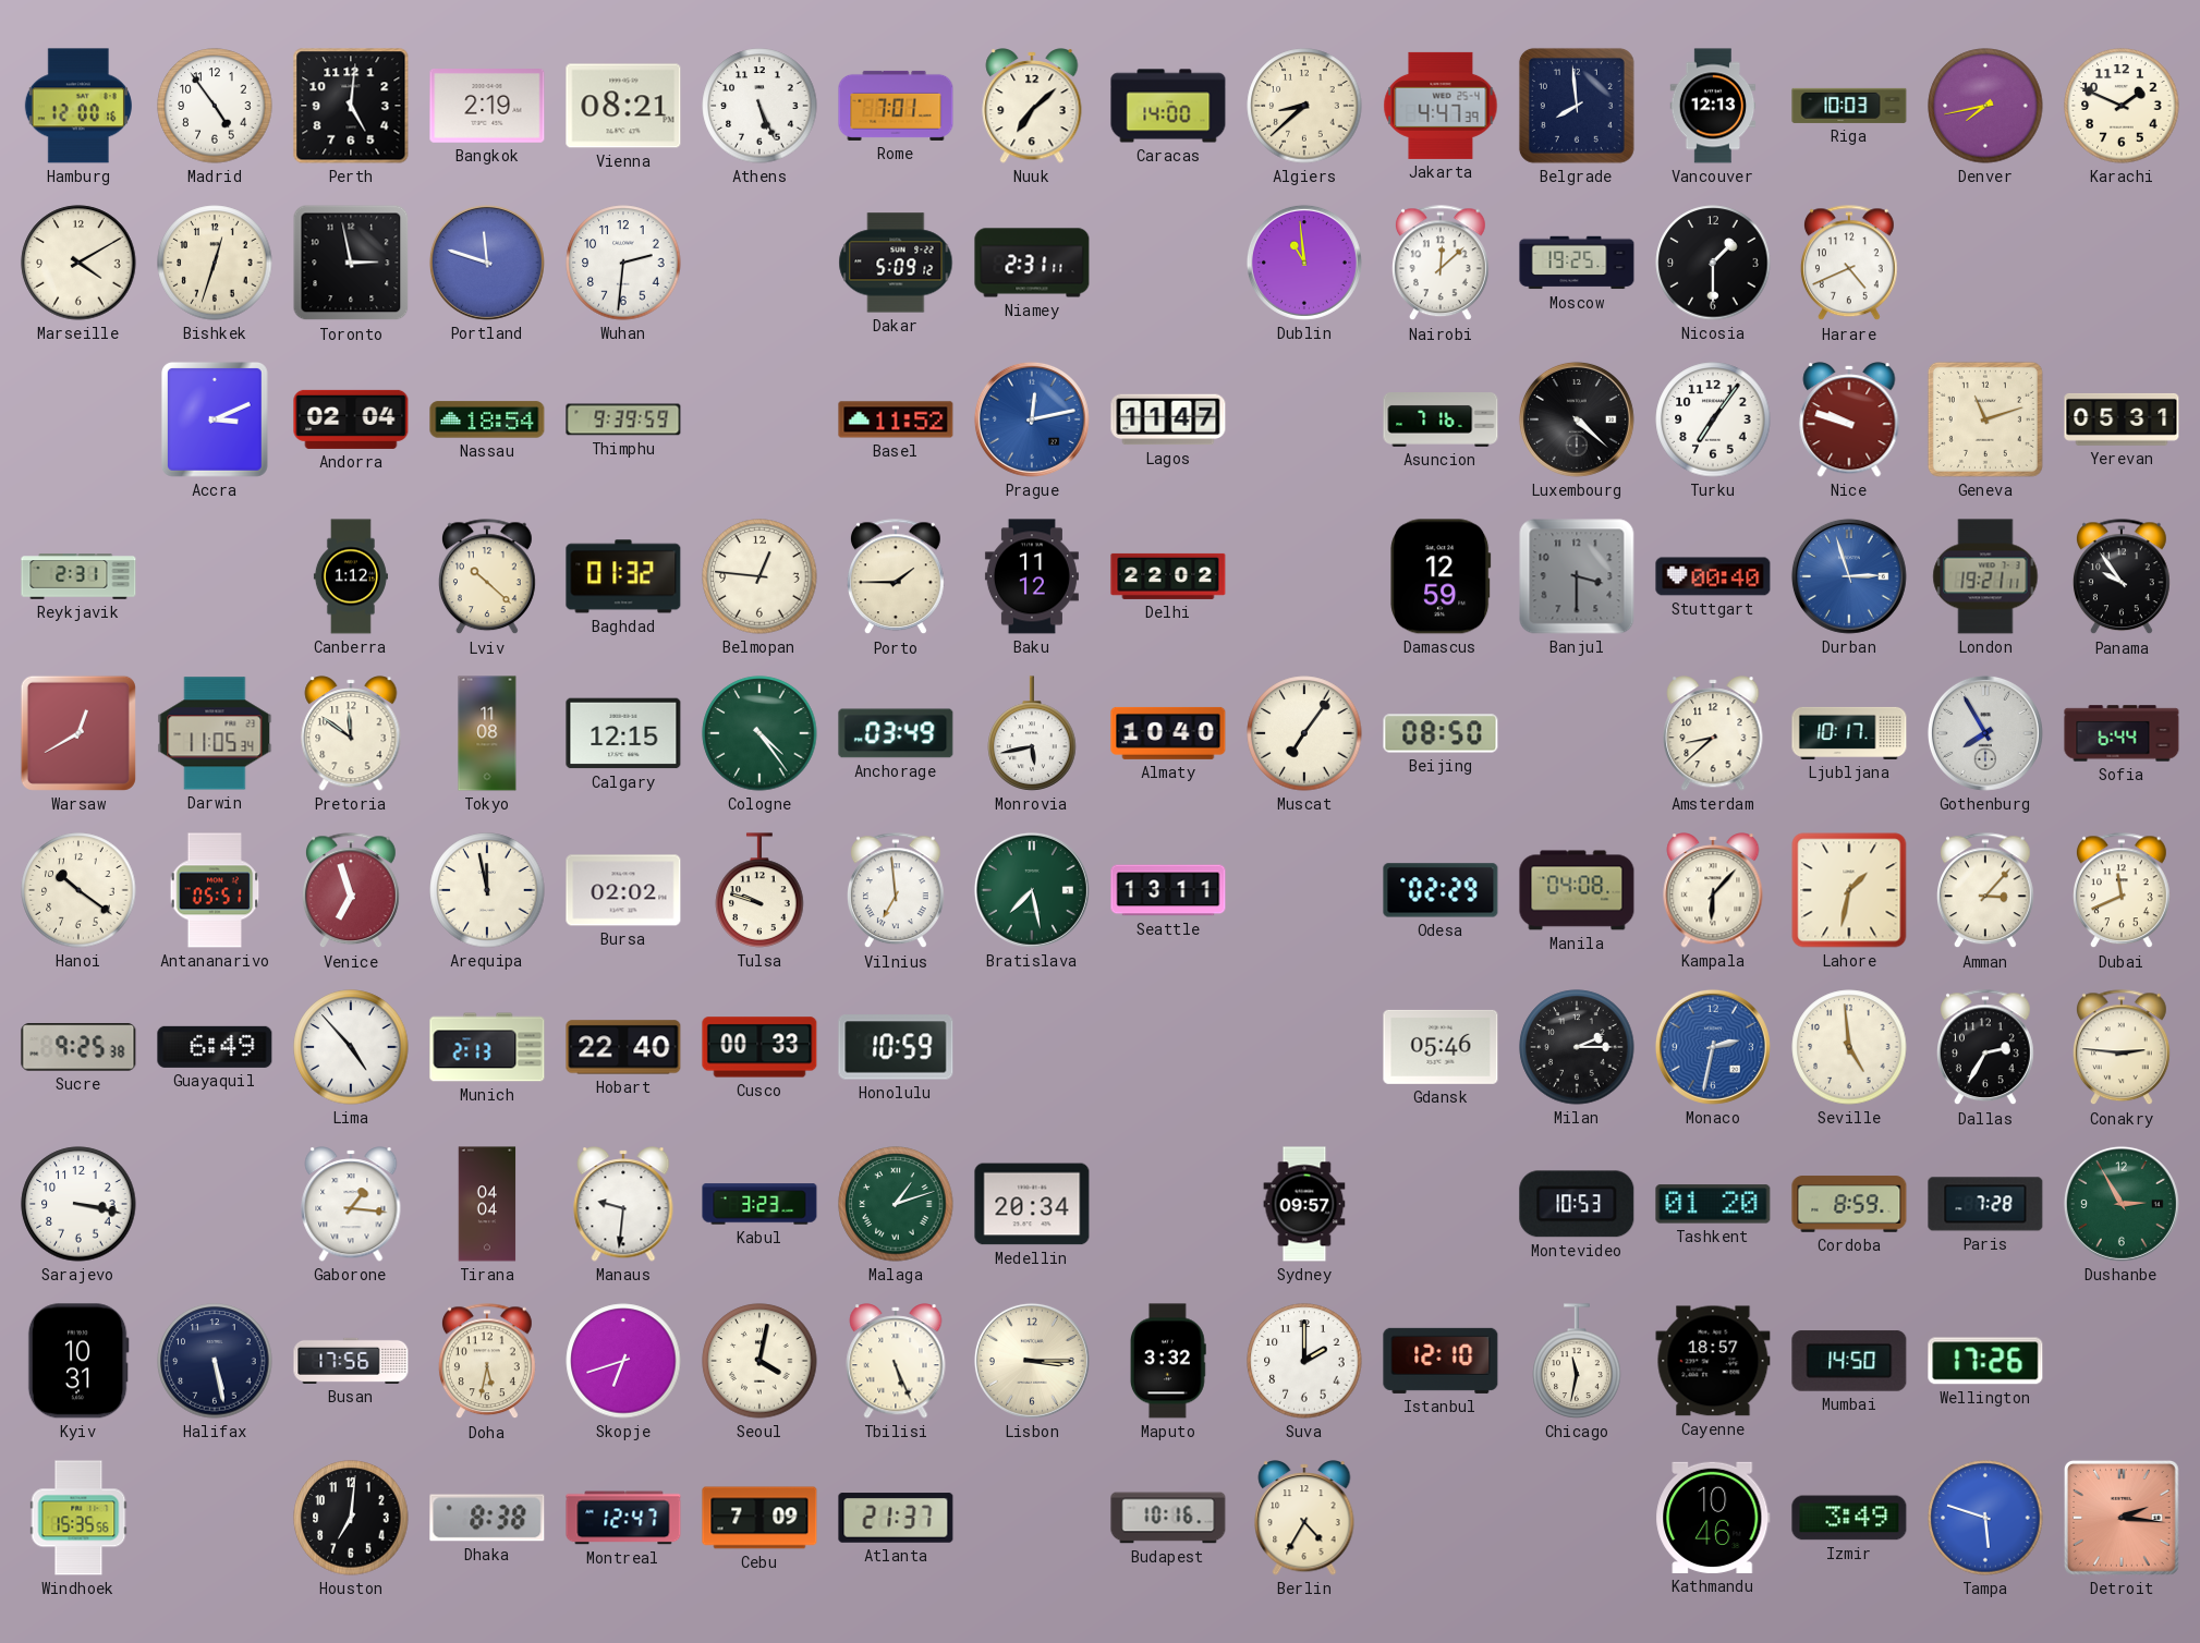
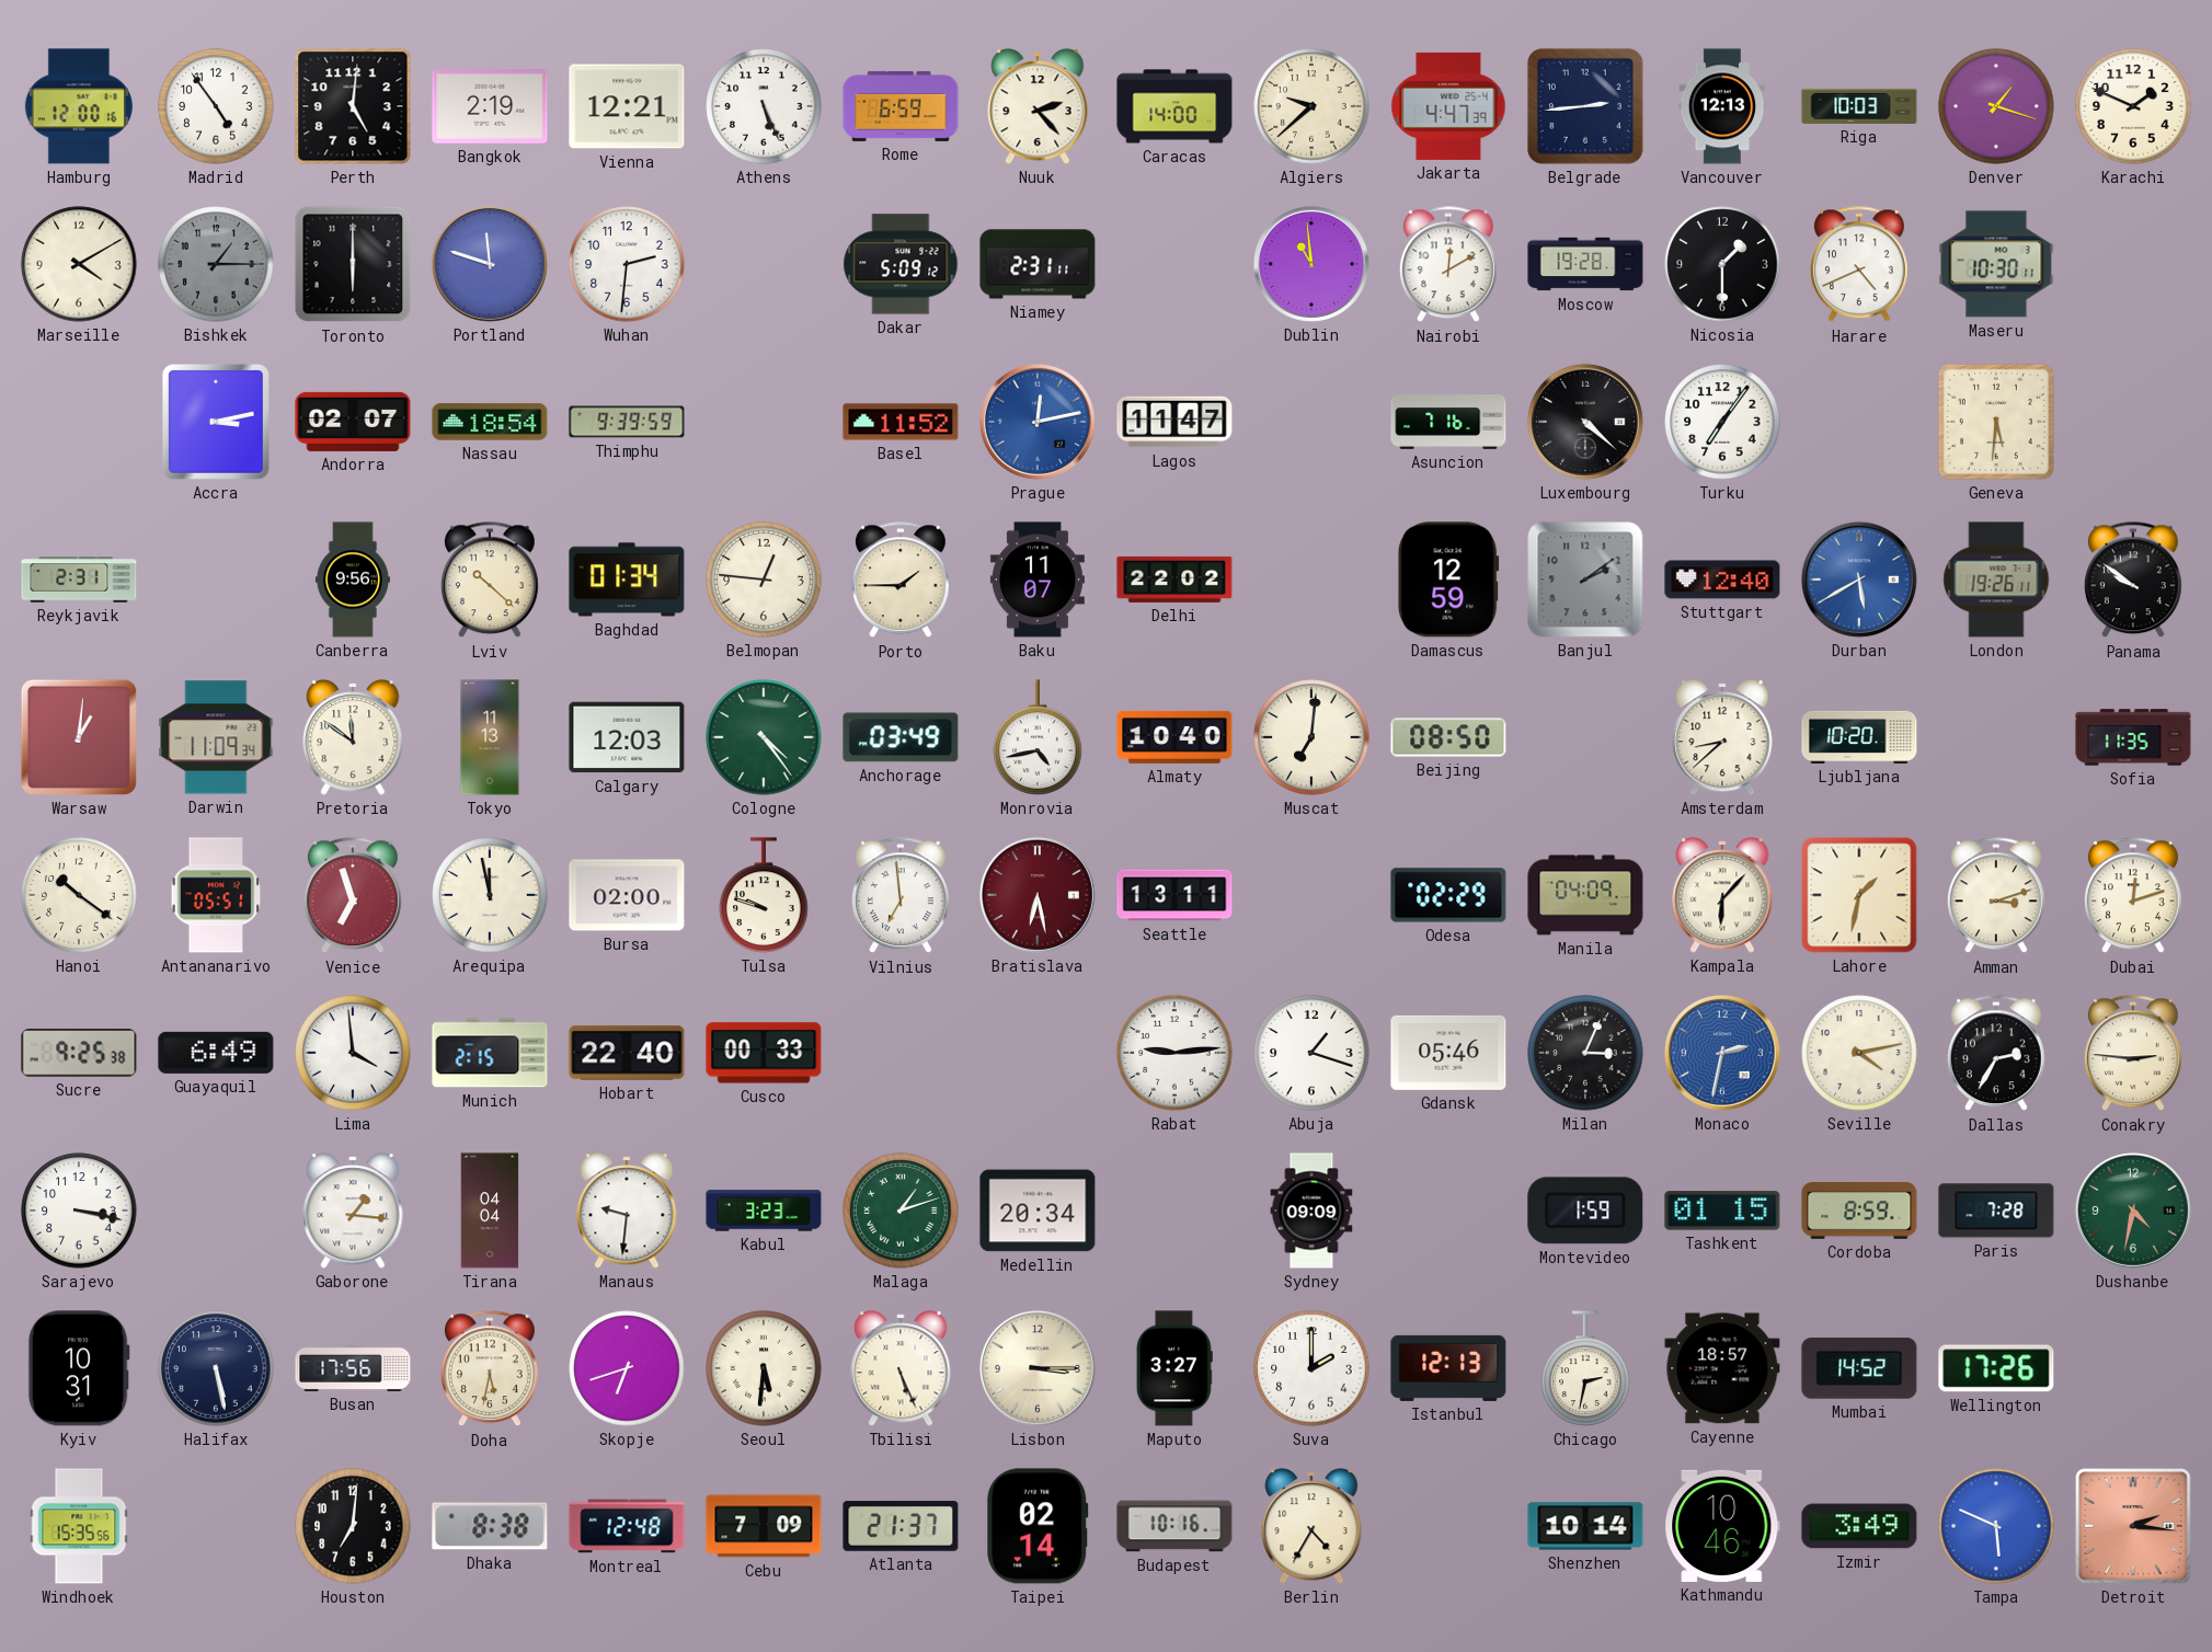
Vienna: 08:21 -> 12:21 (627, 106)
Rome: 7:01 -> 6:59 (901, 106)
Nuuk: 7:08 -> 2:23 (1038, 106)
Algiers: 8:38 -> 9:38 (1311, 106)
Belgrade: 7:59 -> 2:44 (1585, 106)
Denver: 7:43 -> 1:18 (1996, 106)
Bishkek: 12:33 -> 1:15 (216, 264)
Bishkek dial: cream -> grey (216, 264)
Toronto: 2:58 -> 6:00 (353, 264)
Nairobi: 12:08 -> 12:10 (1448, 265)
Moscow: 19:25 -> 19:28 (1585, 264)
Maseru: none -> 10:30 (1996, 264)
Accra: 3:11 -> 3:13 (216, 422)
Andorra: 02:04 -> 02:07 (353, 422)
Nice: 9:48 -> none (1849, 419)
Geneva: 11:12 -> 5:31 (1996, 422)
Yerevan: 05:31 -> none (2122, 419)
Canberra: 1:12 -> 9:56 (353, 580)
Baghdad: 01:32 -> 01:34 (627, 580)
Baku: 11:12 -> 11:07 (1038, 580)
Banjul: 3:30 -> 2:09 (1585, 580)
Stuttgart: 00:40 -> 12:40 (1722, 580)
Durban: 2:57 -> 5:40 (1859, 580)
London: 19:21 -> 19:26 (1996, 580)
Panama: 9:54 -> 9:51 (2133, 581)
Warsaw: 12:40 -> 1:01 (79, 737)
Darwin: 11:05 -> 11:09 (216, 737)
Tokyo: 11:08 -> 11:13 (490, 737)
Calgary: 12:15 -> 12:03 (627, 737)
Monrovia: 5:43 -> 4:43 (1038, 737)
Muscat: 7:06 -> 7:01 (1311, 737)
Ljubljana: 10:17 -> 10:20 (1859, 737)
Gothenburg: 7:55 -> none (1985, 733)
Sofia: 6:44 -> 11:35 (2133, 737)
Bursa: 02:02 -> 02:00 (627, 895)
Bratislava: 7:28 -> 6:28 (1038, 895)
Bratislava dial: green -> burgundy (1038, 895)
Manila: 04:08 -> 04:09 (1585, 895)
Amman: 3:07 -> 3:12 (1996, 896)
Dubai: 11:41 -> 12:12 (2133, 896)
Lima: 4:53 -> 3:59 (353, 1053)
Munich: 2:13 -> 2:15 (490, 1053)
Honolulu: 10:59 -> none (896, 1047)
Rabat: none -> 9:14 (1174, 1053)
Abuja: none -> 1:18 (1311, 1053)
Milan: 2:15 -> 3:04 (1585, 1053)
Seville: 4:59 -> 4:13 (1859, 1053)
Sydney: 09:57 -> 09:09 (1311, 1211)
Montevideo: 10:53 -> 1:59 (1585, 1211)
Tashkent: 01:20 -> 01:15 (1722, 1211)
Dushanbe: 2:55 -> 4:32 (2133, 1211)
Seoul: 4:02 -> 5:31 (764, 1368)
Maputo: 3:32 -> 3:27 (1176, 1368)
Istanbul: 12:10 -> 12:13 (1448, 1368)
Chicago: 11:32 -> 2:32 (1585, 1368)
Mumbai: 14:50 -> 14:52 (1859, 1368)
Montreal: 12:47 -> 12:48 (627, 1526)
Taipei: none -> 02:14 (1038, 1526)
Shenzhen: none -> 10:14 (1585, 1526)
Tampa: 5:48 -> 5:49 (1996, 1526)
